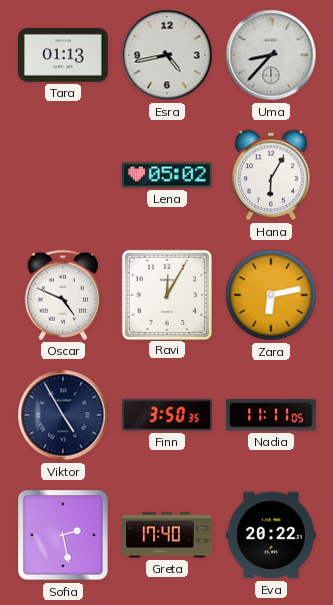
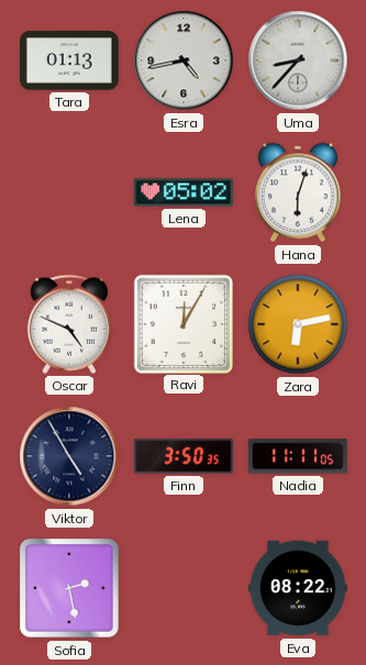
Hana: 6:05 -> 6:03 (298, 192)
Greta: 17:40 -> none (167, 535)
Eva: 20:22 -> 08:22 (299, 588)
